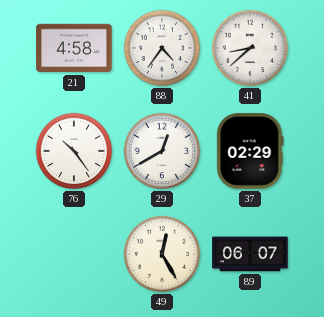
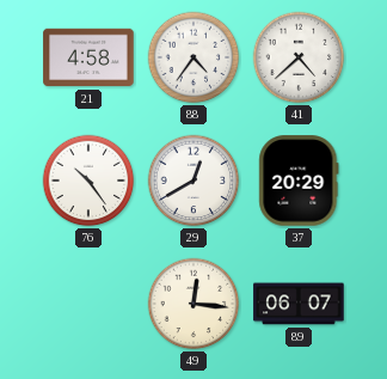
41: 8:38 -> 4:38 (299, 57)
37: 02:29 -> 20:29 (299, 181)
49: 12:25 -> 12:16 (193, 304)
